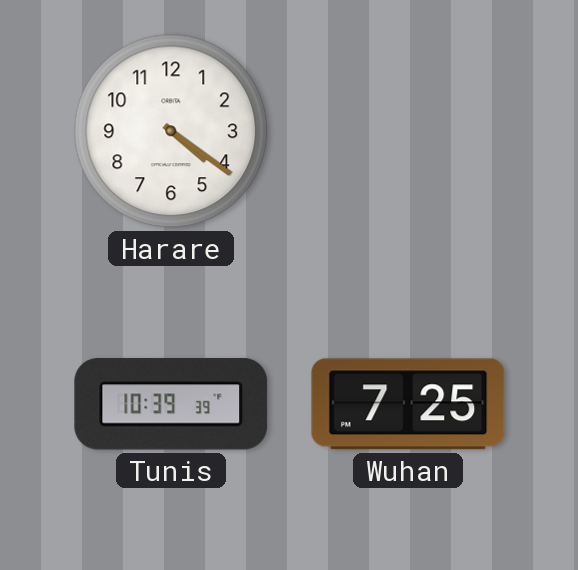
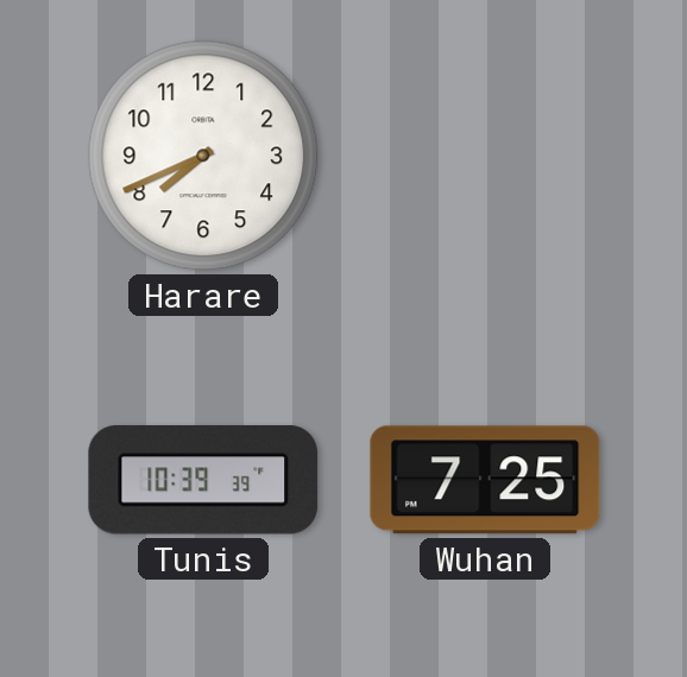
Harare: 4:21 -> 7:41 (203, 156)
